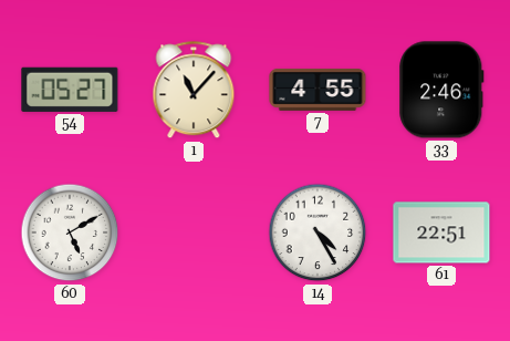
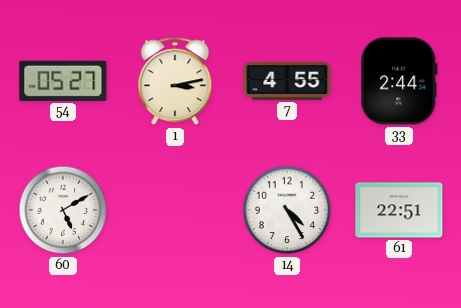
1: 11:07 -> 3:13 (175, 82)
33: 2:46 -> 2:44 (399, 81)
